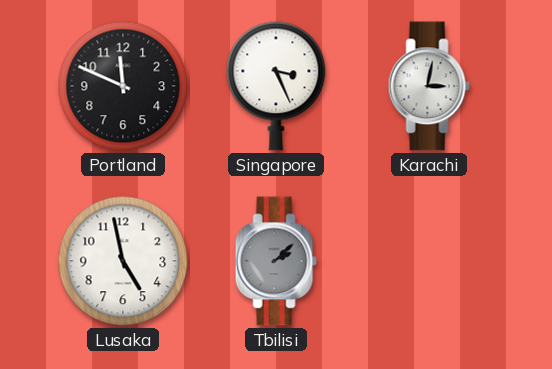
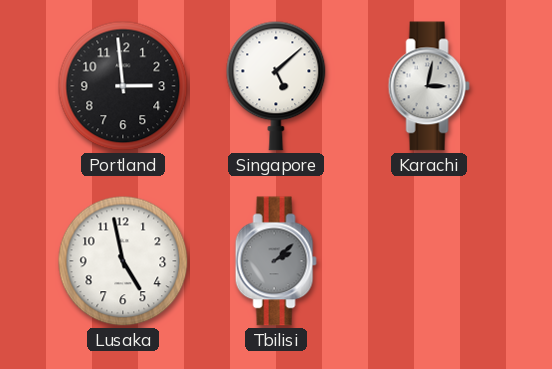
Portland: 11:49 -> 2:59 (123, 86)
Singapore: 3:26 -> 5:08 (276, 86)
